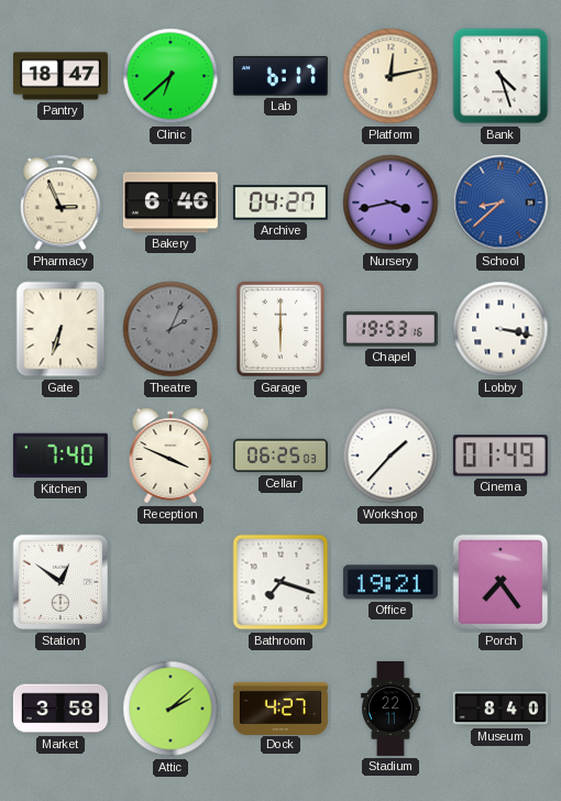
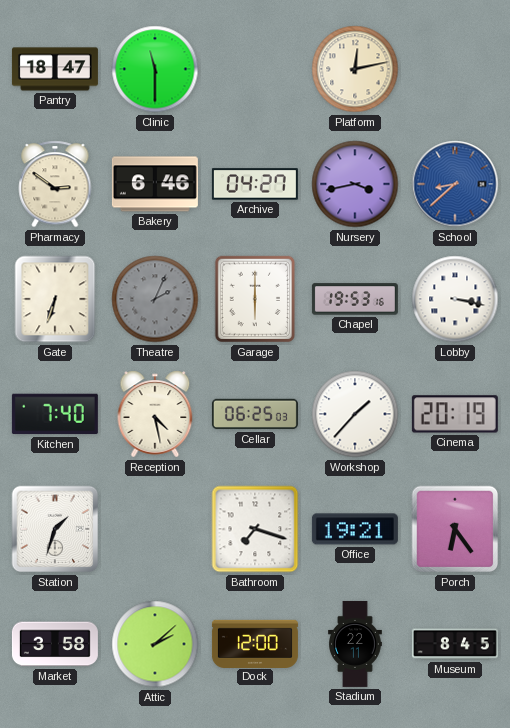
Clinic: 6:38 -> 11:30 (155, 69)
Lab: 6:17 -> none (280, 76)
Bank: 4:27 -> none (501, 76)
Pharmacy: 2:56 -> 2:51 (55, 184)
Reception: 3:49 -> 4:28 (155, 414)
Cinema: 01:49 -> 20:19 (455, 414)
Station: 12:51 -> 1:33 (55, 529)
Porch: 7:24 -> 6:24 (455, 529)
Dock: 4:27 -> 12:00 (255, 643)
Museum: 8:40 -> 8:45 (455, 644)
